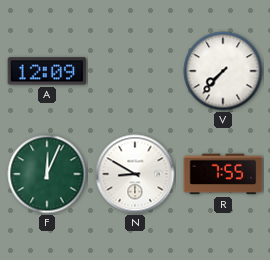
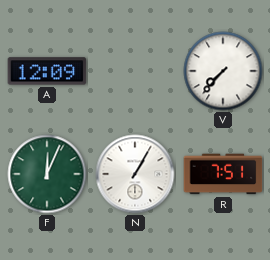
N: 8:50 -> 1:05 (135, 174)
R: 7:55 -> 7:51 (223, 174)
